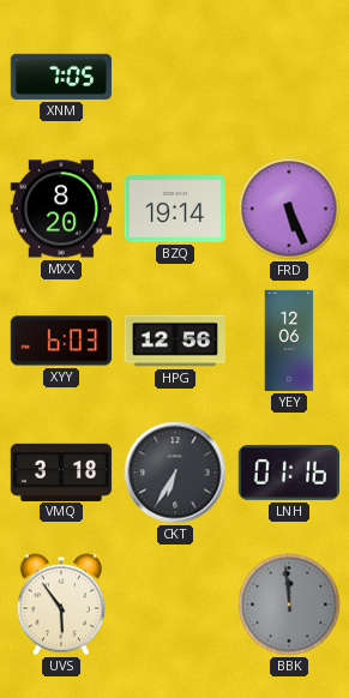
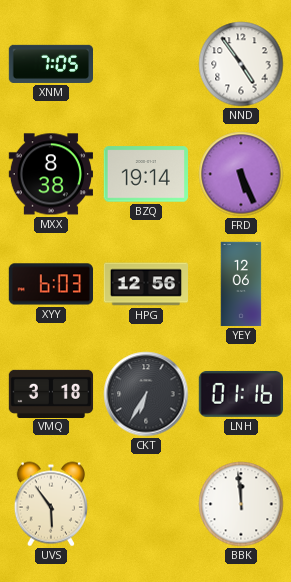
NND: none -> 4:54 (241, 64)
MXX: 8:20 -> 8:38 (50, 174)
BBK dial: grey -> white (241, 504)
